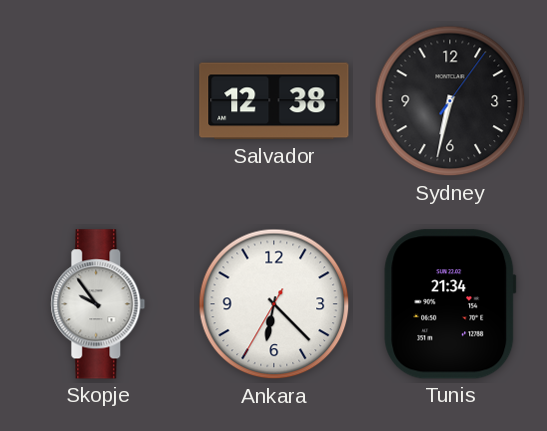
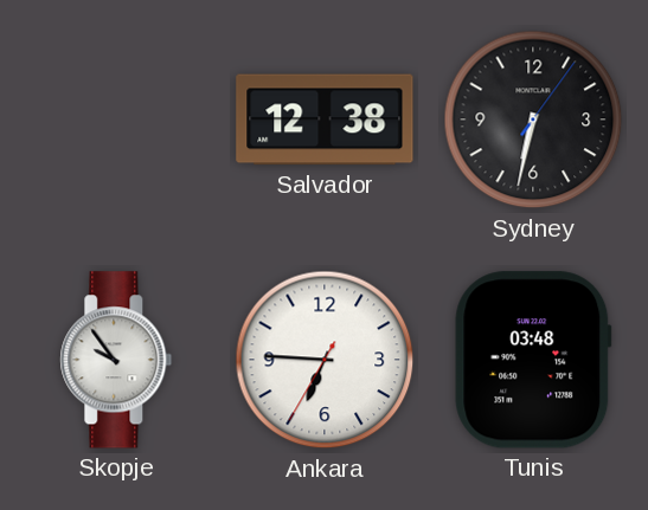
Ankara: 6:22 -> 6:45 (325, 360)
Tunis: 21:34 -> 03:48 (533, 360)
